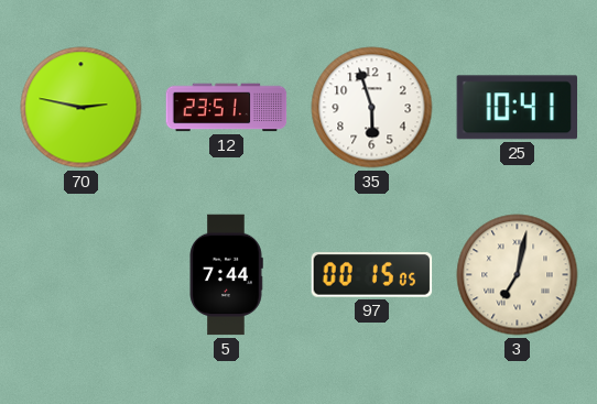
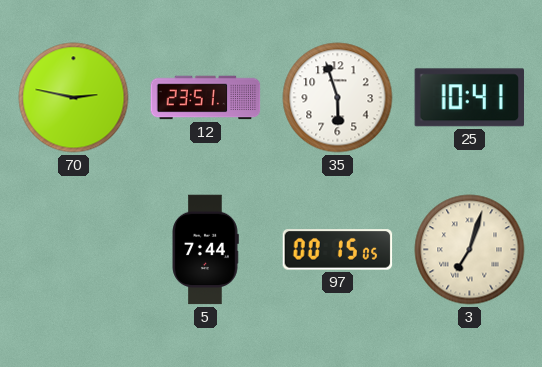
3: 7:02 -> 7:03 (470, 250)
